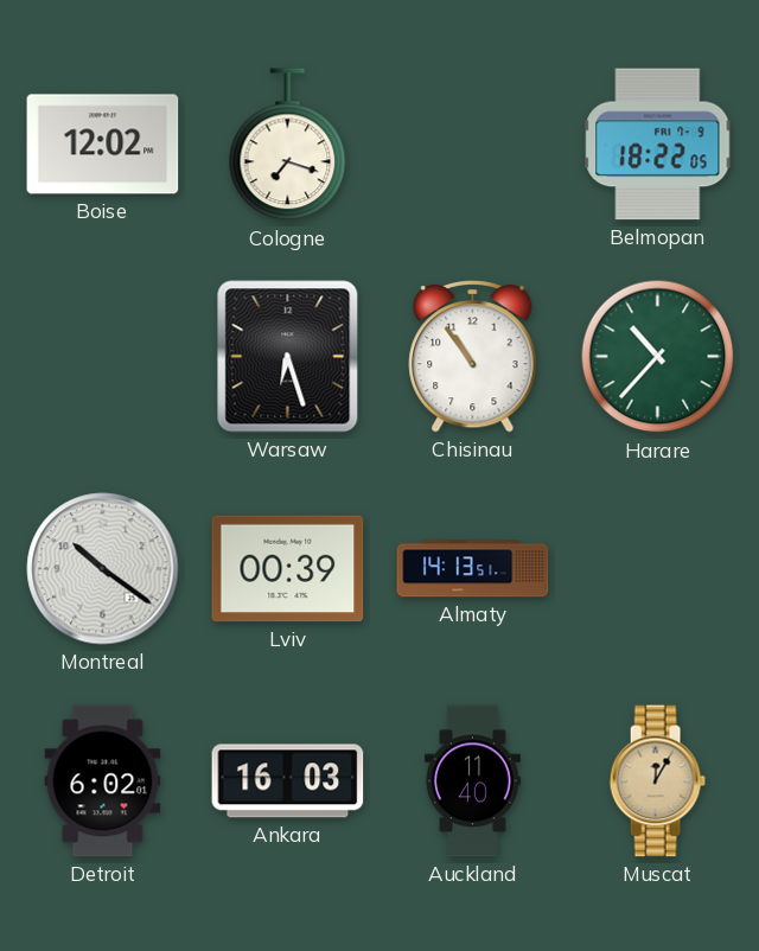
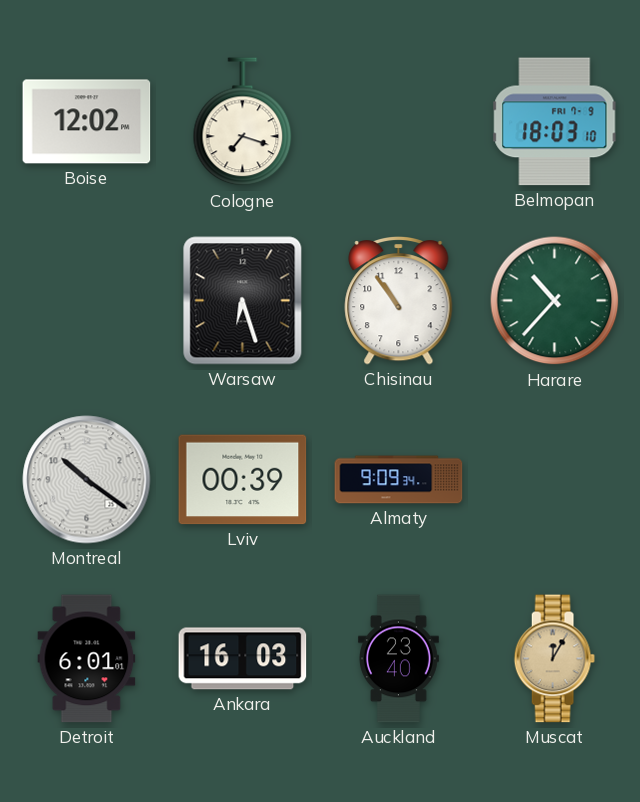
Belmopan: 18:22 -> 18:03 (555, 122)
Almaty: 14:13 -> 9:09 (399, 480)
Detroit: 6:02 -> 6:01 (87, 659)
Auckland: 11:40 -> 23:40 (398, 659)
